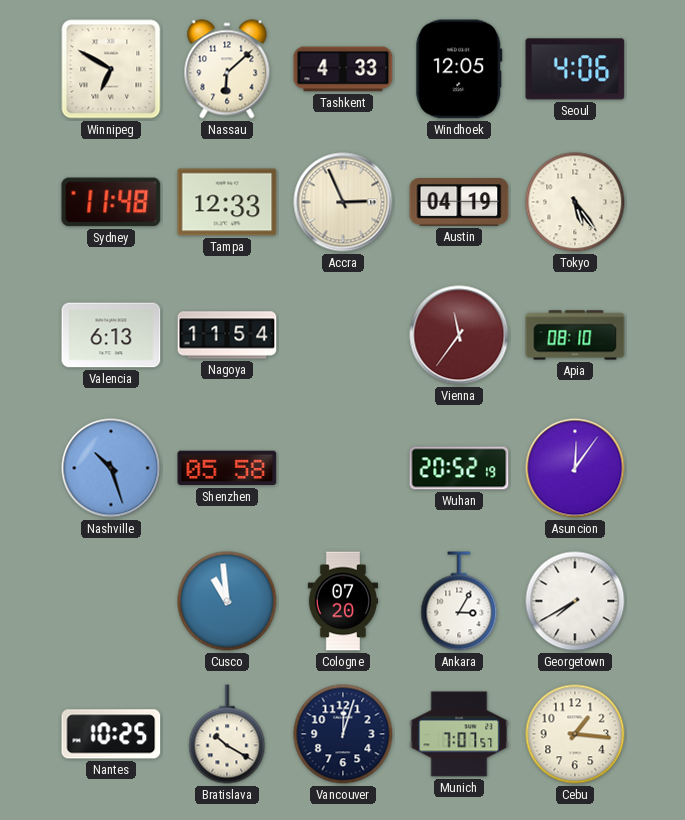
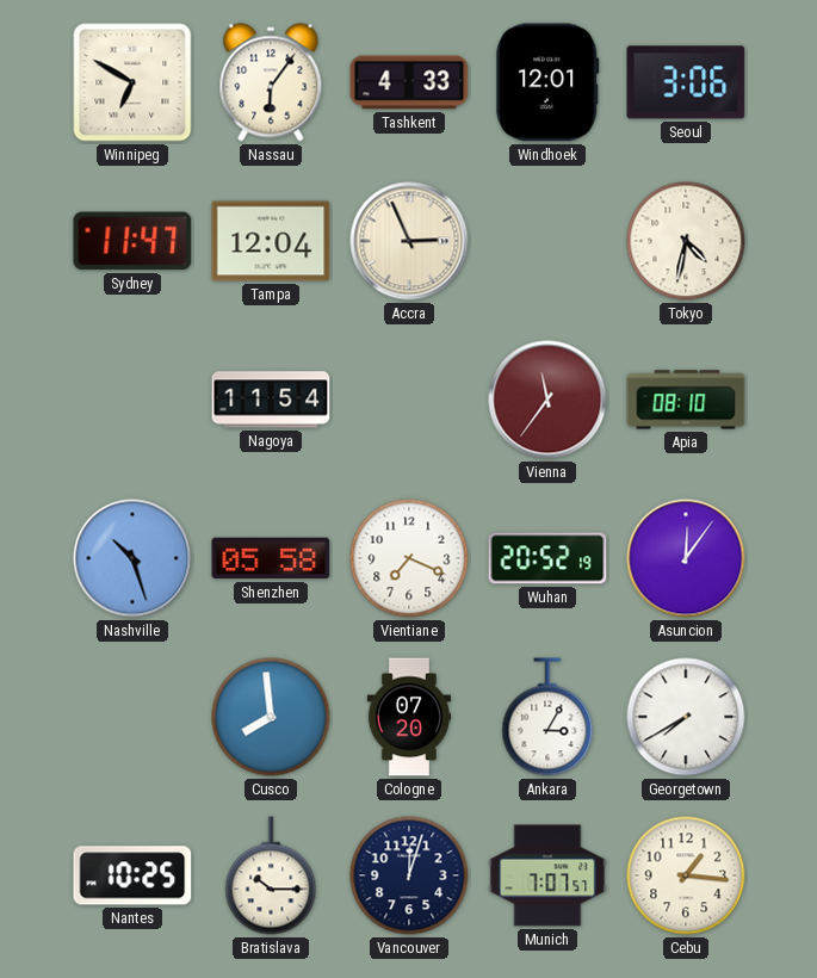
Nassau: 6:08 -> 6:06 (271, 82)
Windhoek: 12:05 -> 12:01 (547, 82)
Seoul: 4:06 -> 3:06 (686, 82)
Sydney: 11:48 -> 11:47 (132, 241)
Tampa: 12:33 -> 12:04 (271, 241)
Austin: 04:19 -> none (459, 203)
Tokyo: 5:24 -> 4:32 (686, 241)
Valencia: 6:13 -> none (111, 335)
Vientiane: none -> 7:19 (409, 558)
Cusco: 10:59 -> 7:59 (271, 717)
Bratislava: 10:20 -> 10:15 (271, 875)
